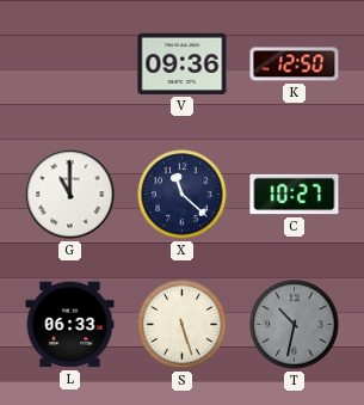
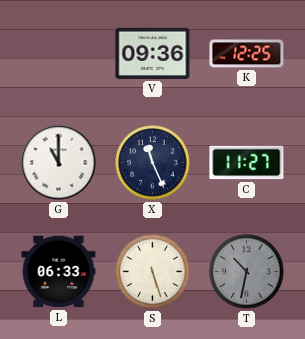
K: 12:50 -> 12:25 (247, 54)
X: 11:22 -> 11:26 (153, 163)
C: 10:27 -> 11:27 (247, 163)
